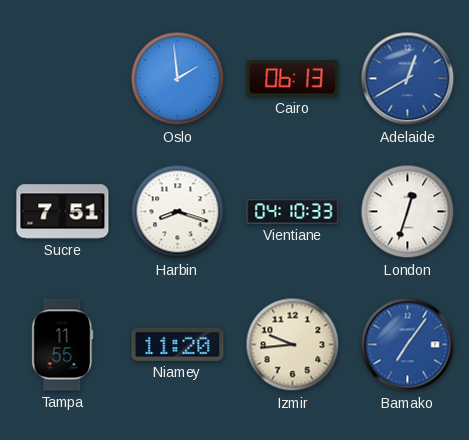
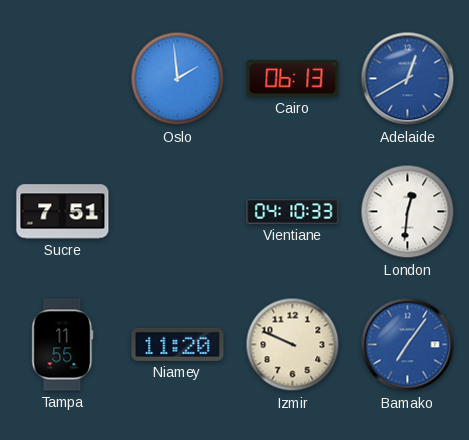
Harbin: 8:18 -> none (178, 212)
London: 12:33 -> 12:31 (408, 212)
Izmir: 9:44 -> 9:49 (293, 345)
